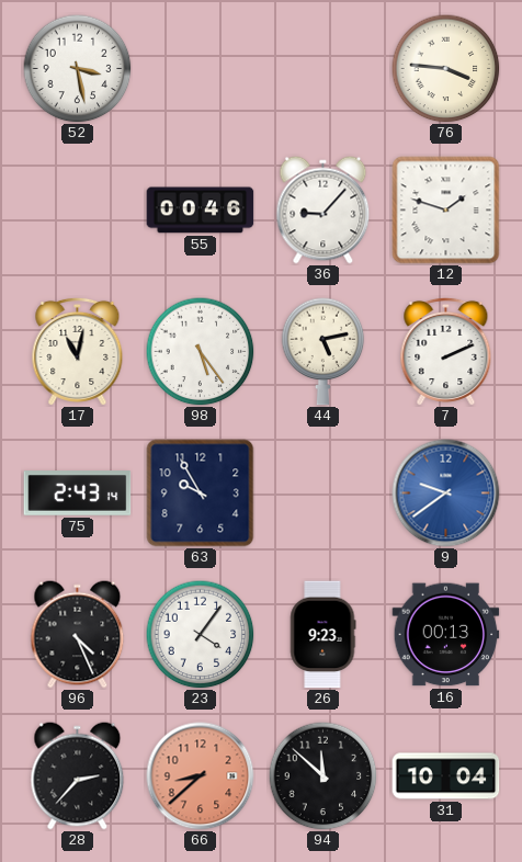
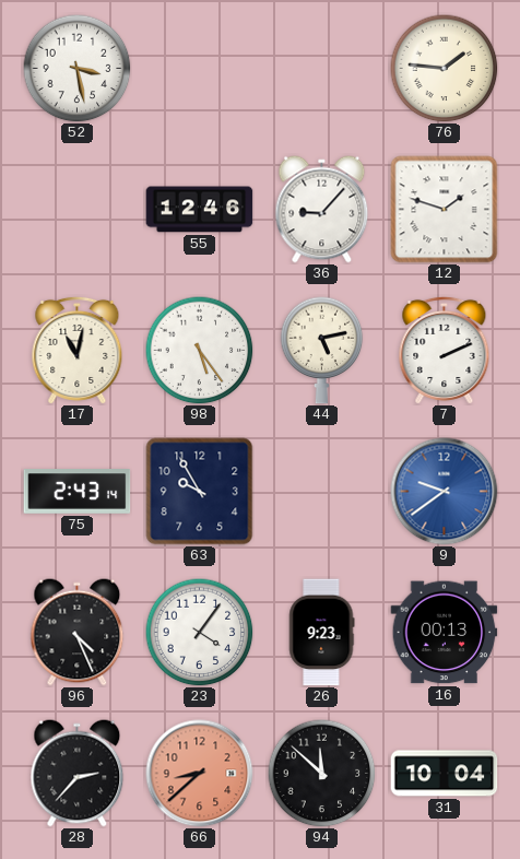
76: 3:46 -> 1:46 (445, 69)
55: 00:46 -> 12:46 (200, 210)
